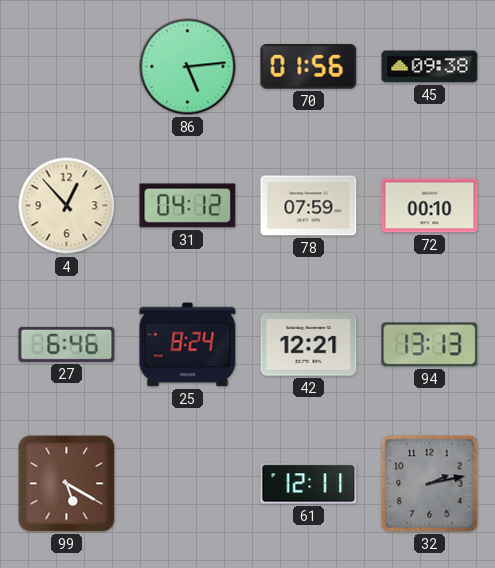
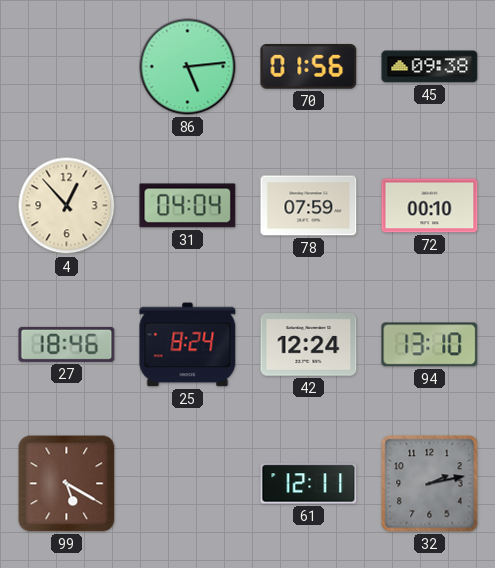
31: 04:12 -> 04:04 (188, 206)
27: 6:46 -> 18:46 (67, 344)
42: 12:21 -> 12:24 (309, 345)
94: 13:13 -> 13:10 (430, 345)
